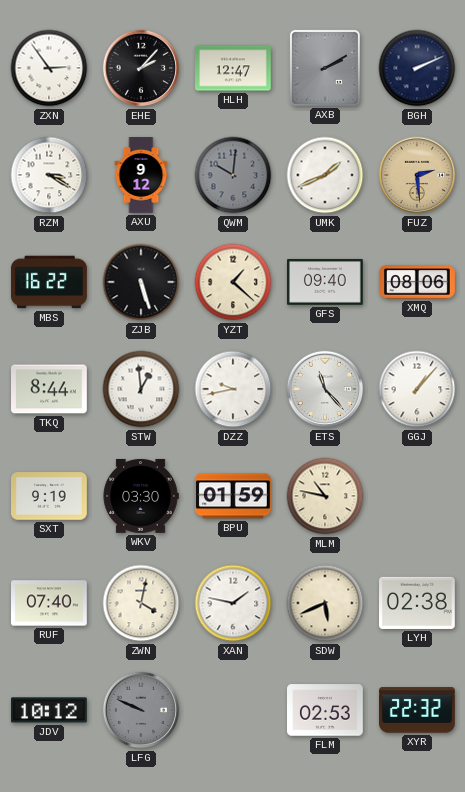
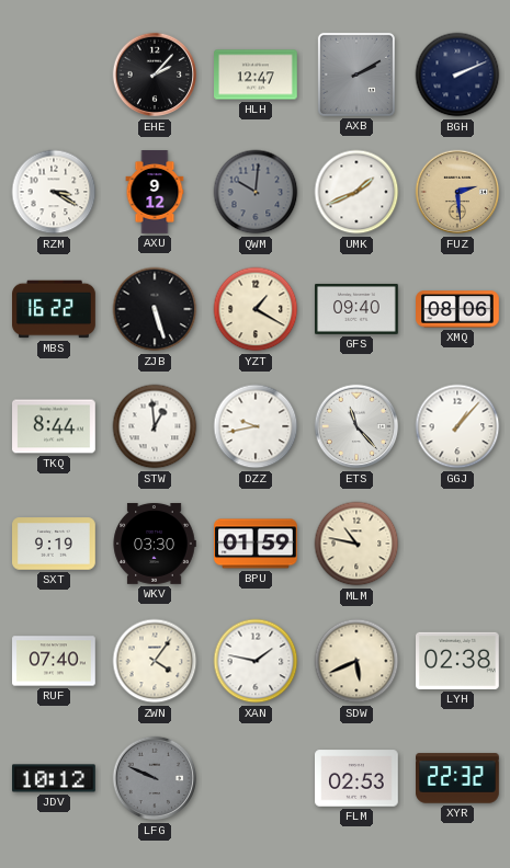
ZXN: 2:54 -> none (49, 68)
YZT: 1:22 -> 1:20 (256, 309)
ZWN: 4:02 -> 4:06 (155, 661)
